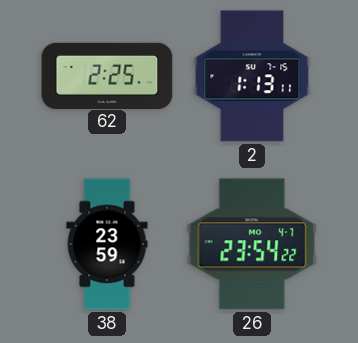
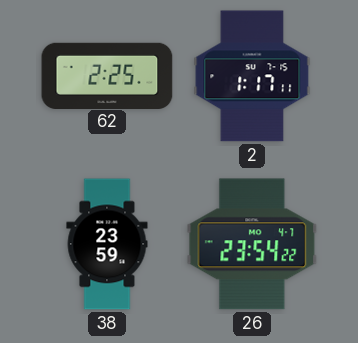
2: 1:13 -> 1:17 (252, 76)
